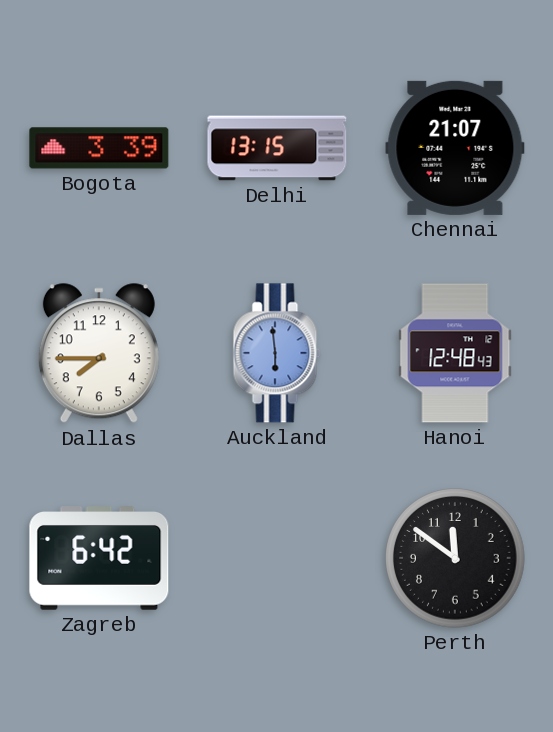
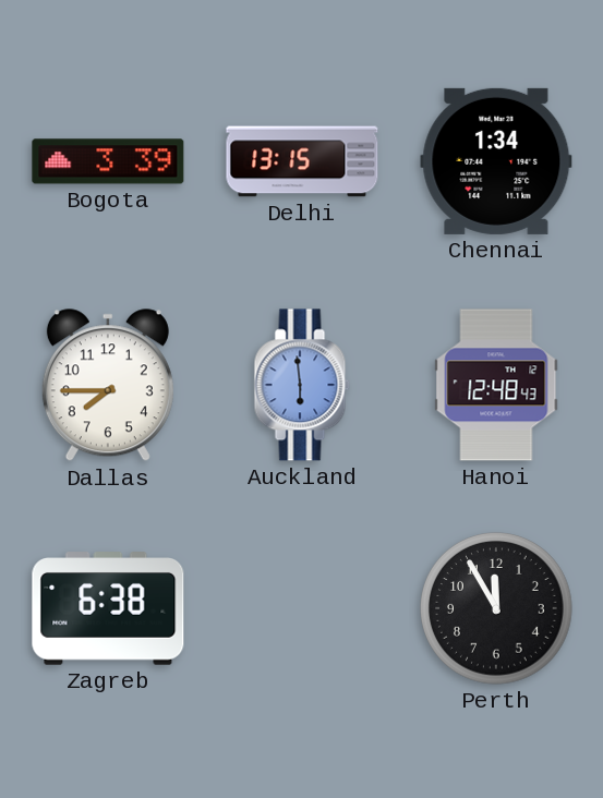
Chennai: 21:07 -> 1:34 (496, 161)
Zagreb: 6:42 -> 6:38 (108, 608)
Perth: 11:51 -> 11:55 (496, 608)
